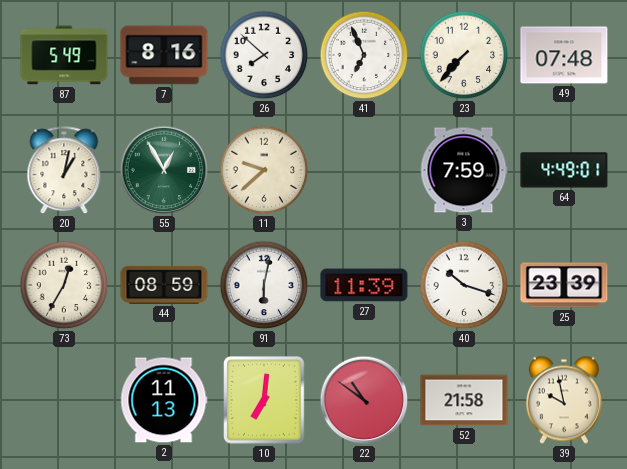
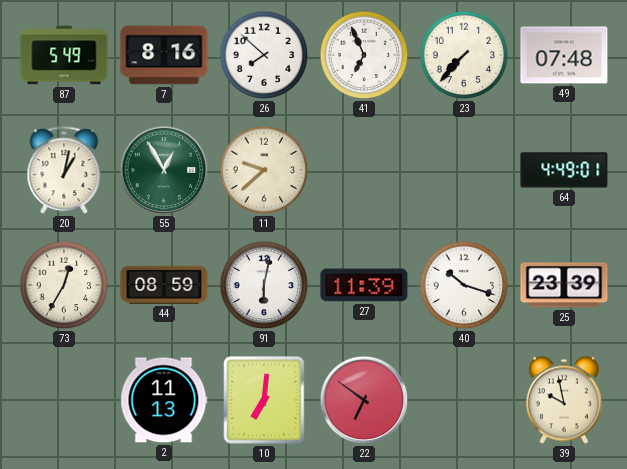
3: 7:59 -> none (464, 170)
22: 10:51 -> 6:51 (364, 400)
52: 21:58 -> none (464, 400)
